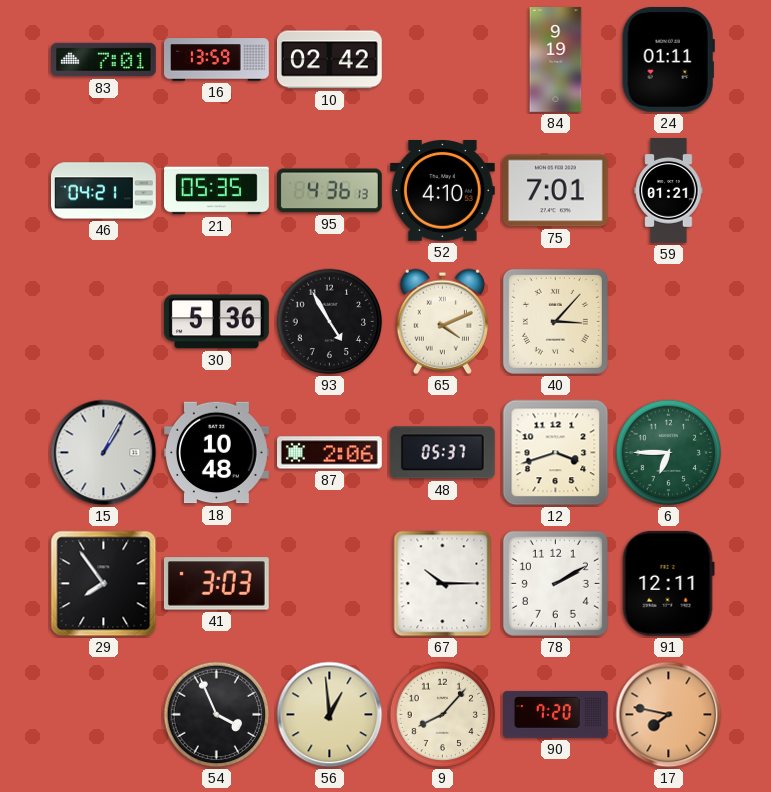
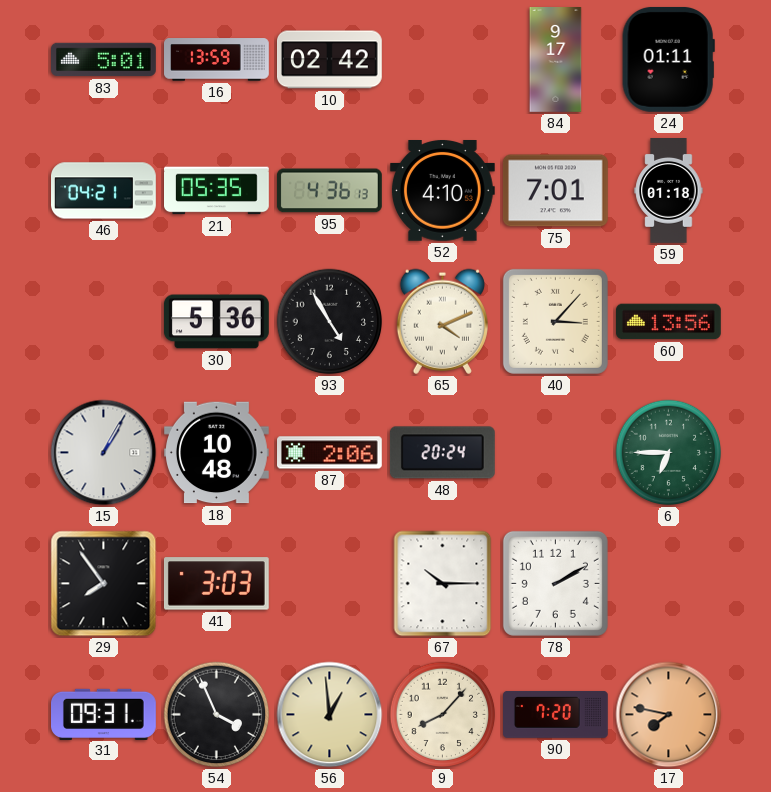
83: 7:01 -> 5:01 (104, 60)
84: 9:19 -> 9:17 (556, 60)
59: 01:21 -> 01:18 (669, 191)
60: none -> 13:56 (669, 322)
48: 05:37 -> 20:24 (442, 453)
12: 3:42 -> none (556, 453)
91: 12:11 -> none (668, 583)
31: none -> 09:31 (104, 714)
